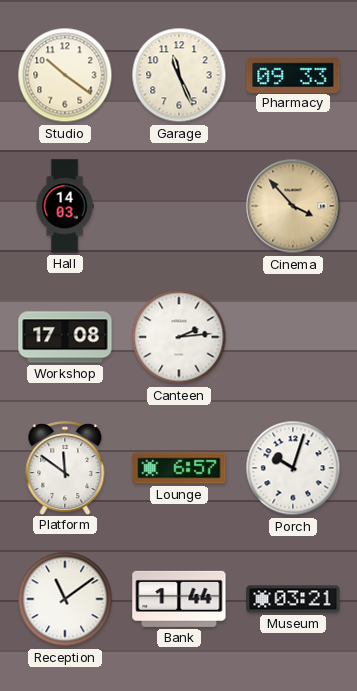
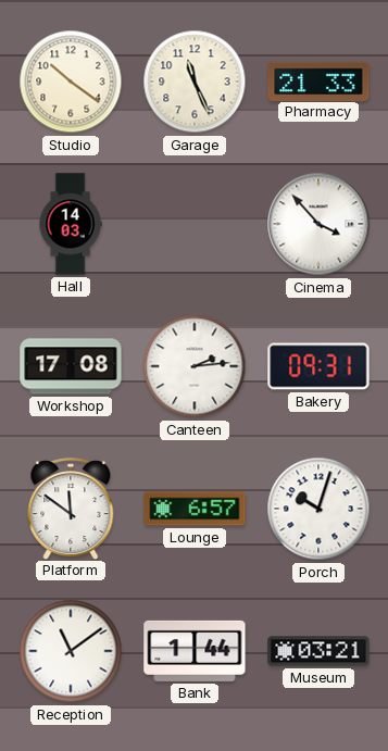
Pharmacy: 09:33 -> 21:33 (318, 80)
Cinema dial: champagne -> white (318, 224)
Bakery: none -> 09:31 (318, 366)
